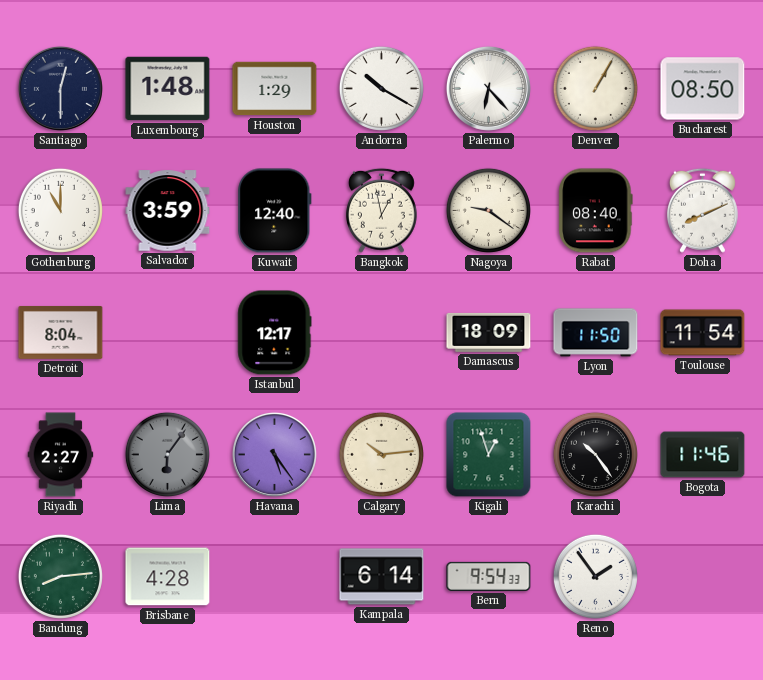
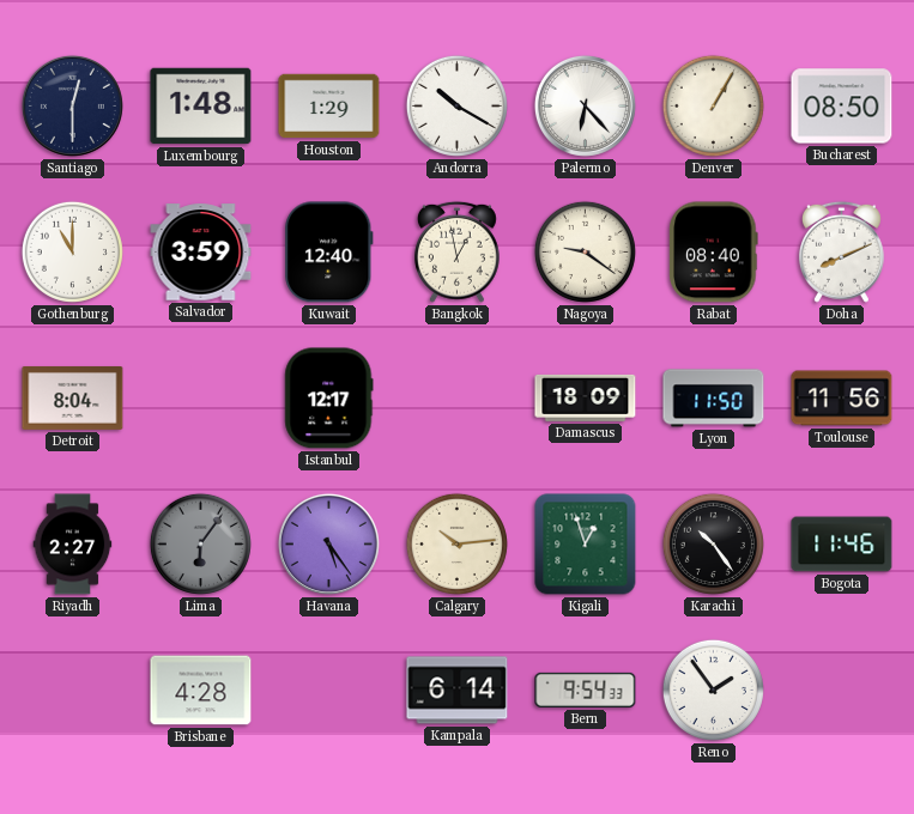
Toulouse: 11:54 -> 11:56 (842, 399)
Bandung: 8:14 -> none (60, 576)
